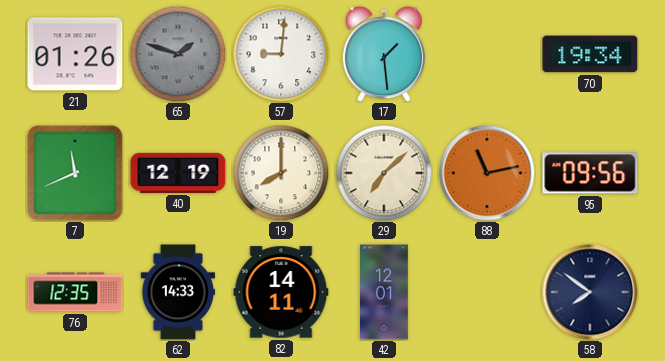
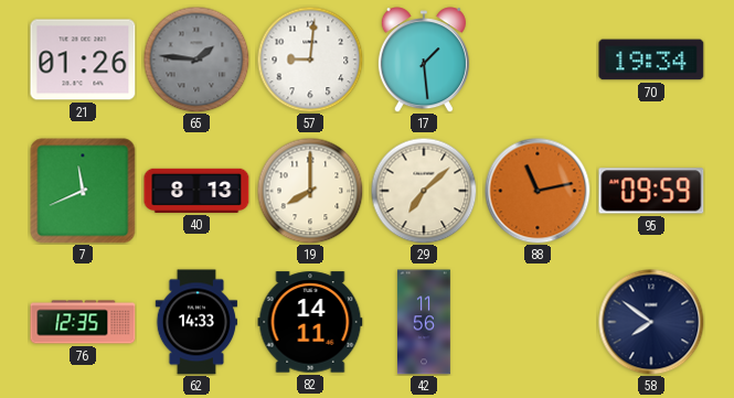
65: 1:48 -> 1:46 (196, 60)
40: 12:19 -> 8:13 (196, 191)
95: 09:56 -> 09:59 (651, 191)
42: 12:01 -> 11:56 (424, 322)
